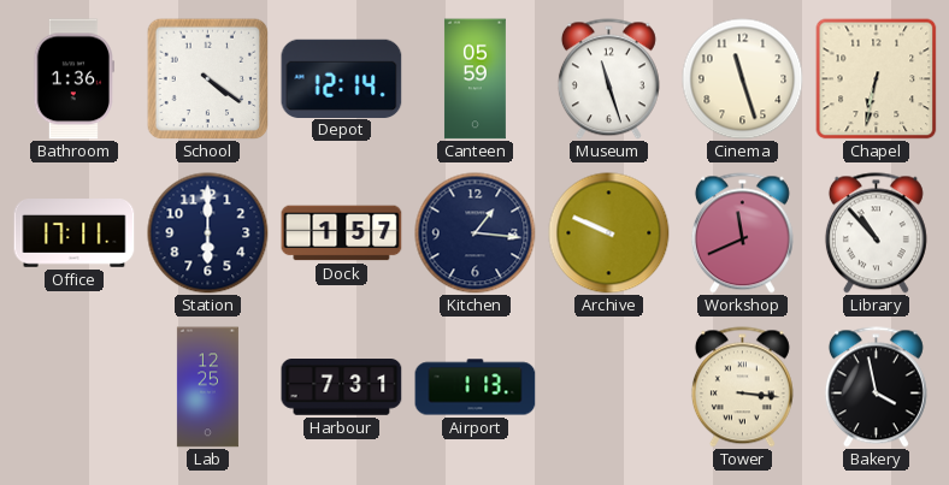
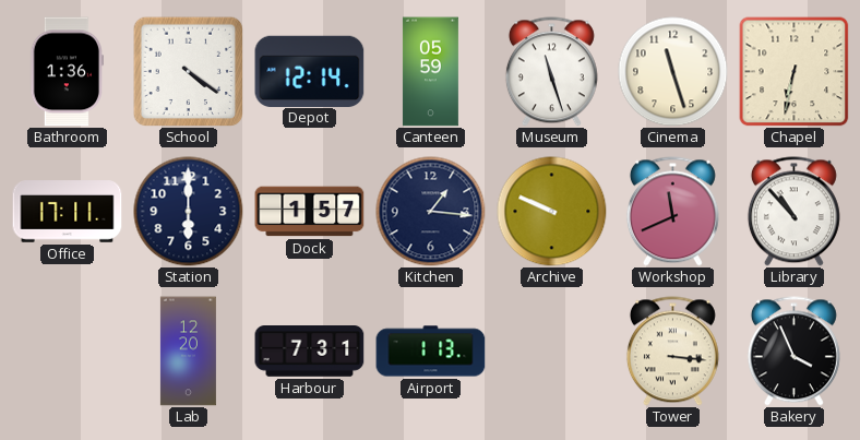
Lab: 12:25 -> 12:20 (188, 352)
Bakery: 3:58 -> 3:56 (793, 352)
